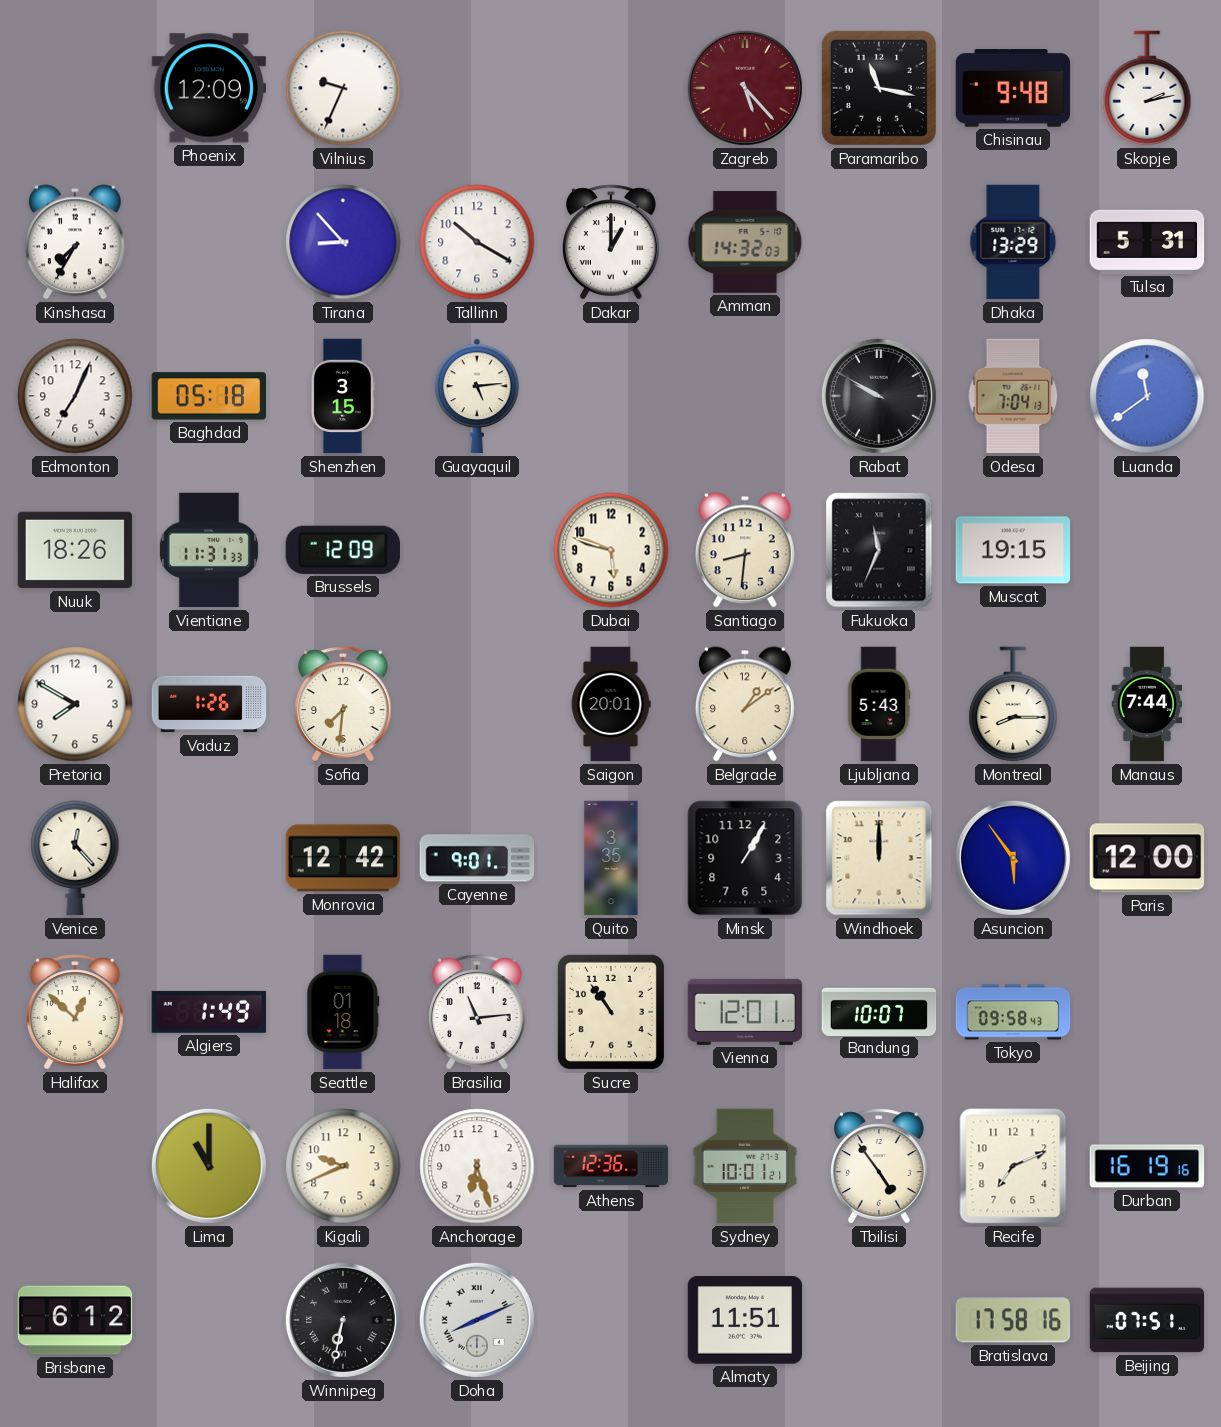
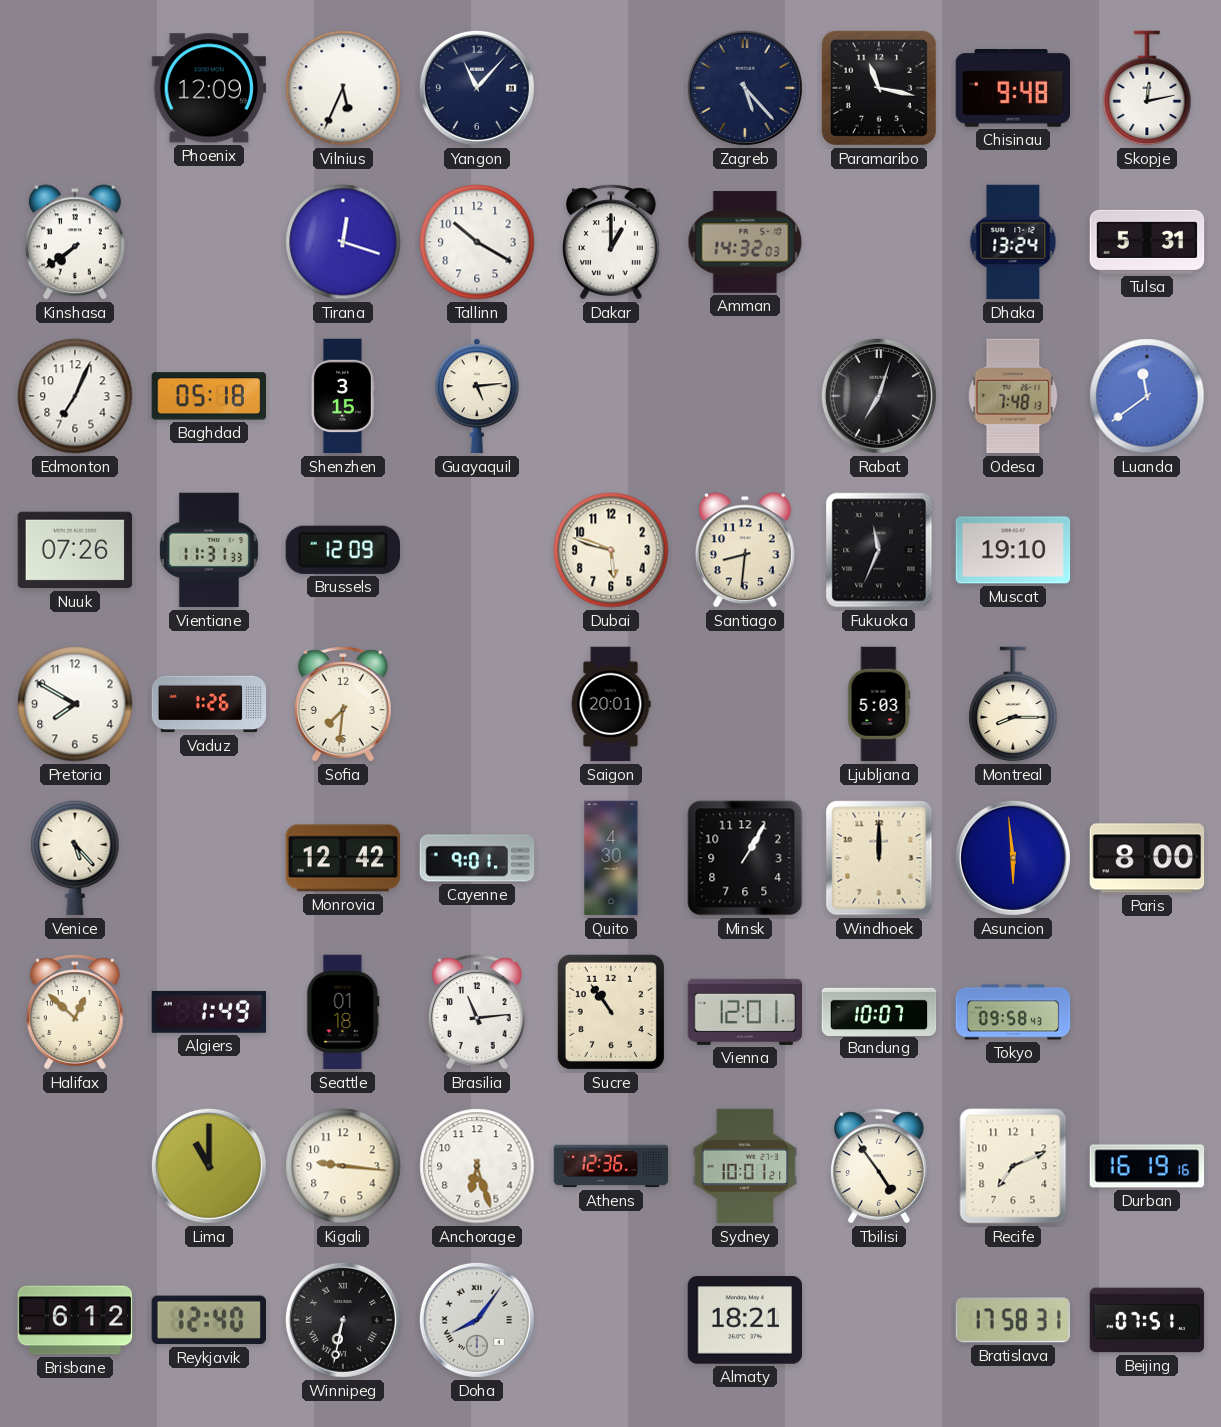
Vilnius: 9:34 -> 5:34 (343, 88)
Yangon: none -> 11:07 (477, 88)
Zagreb dial: burgundy -> navy (745, 88)
Skopje: 2:13 -> 12:13 (1147, 88)
Kinshasa: 7:35 -> 7:39 (75, 242)
Tirana: 8:53 -> 12:18 (343, 242)
Dhaka: 13:29 -> 13:24 (1013, 242)
Rabat: 9:50 -> 7:03 (879, 396)
Odesa: 7:04 -> 7:48 (1013, 396)
Nuuk: 18:26 -> 07:26 (75, 550)
Muscat: 19:15 -> 19:10 (1013, 550)
Belgrade: 1:09 -> none (745, 704)
Ljubljana: 5:43 -> 5:03 (879, 704)
Manaus: 7:44 -> none (1147, 704)
Venice: 12:23 -> 5:23 (75, 858)
Quito: 3:35 -> 4:30 (611, 858)
Asuncion: 5:54 -> 5:59 (1013, 858)
Paris: 12:00 -> 8:00 (1147, 858)
Kigali: 9:41 -> 9:16 (343, 1166)
Reykjavik: none -> 12:40 (209, 1320)
Doha: 8:11 -> 8:06 (477, 1320)
Almaty: 11:51 -> 18:21 (745, 1320)
Bratislava: 17:58:16 -> 17:58:31 (1012, 1320)
